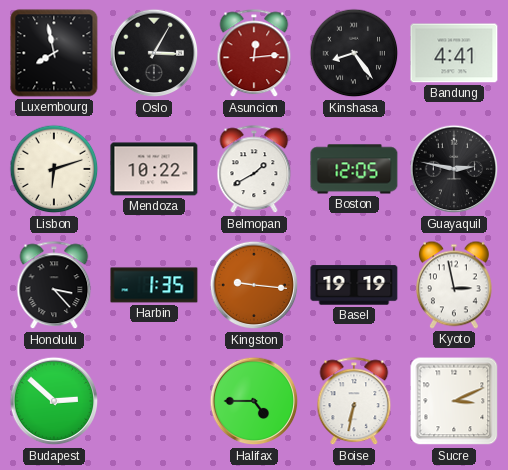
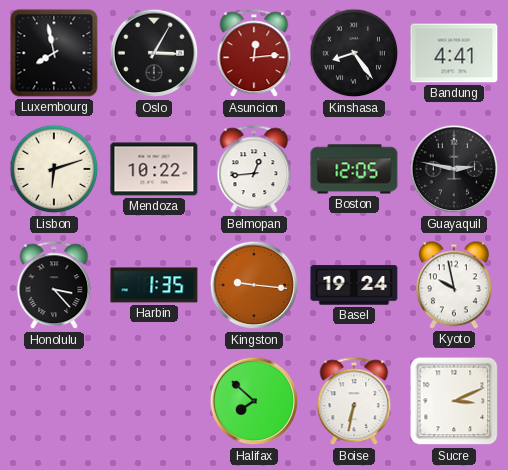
Belmopan: 1:40 -> 12:44 (254, 170)
Basel: 19:19 -> 19:24 (354, 285)
Kyoto: 2:58 -> 9:58 (454, 285)
Budapest: 2:52 -> none (54, 401)
Halifax: 4:45 -> 7:52 (254, 401)
